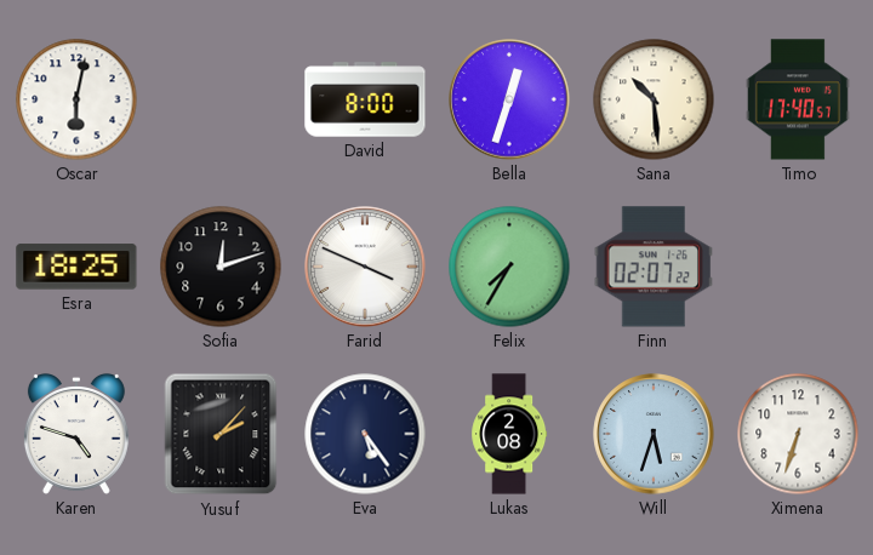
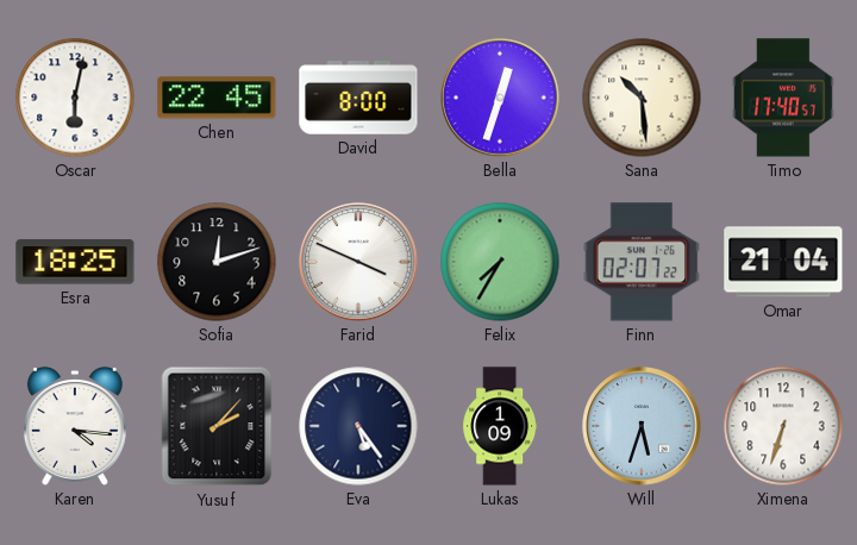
Chen: none -> 22:45 (217, 98)
Omar: none -> 21:04 (783, 262)
Karen: 4:48 -> 4:16 (75, 426)
Lukas: 2:08 -> 1:09 (500, 426)
